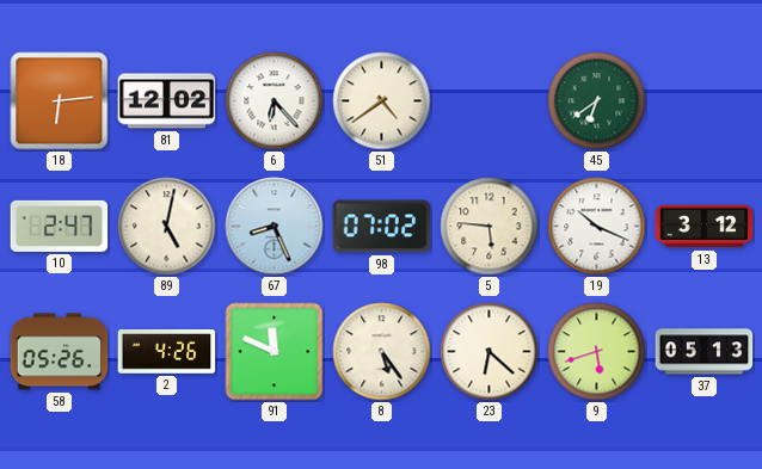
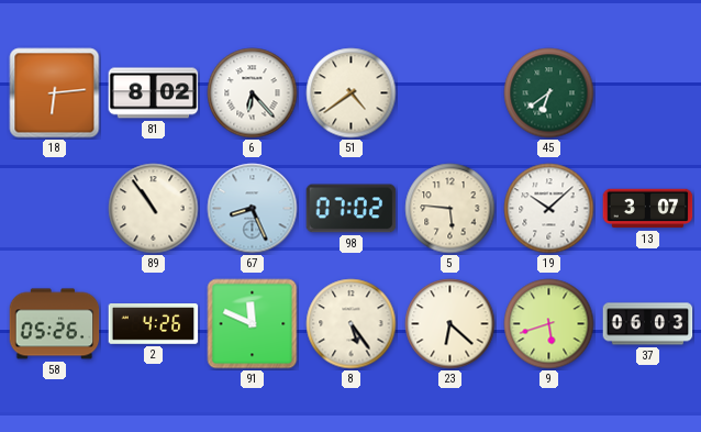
81: 12:02 -> 8:02 (154, 93)
10: 2:47 -> none (60, 226)
89: 5:02 -> 10:54 (154, 209)
19: 10:19 -> 10:08 (549, 209)
13: 3:12 -> 3:07 (648, 209)
37: 05:13 -> 06:03 (648, 324)
